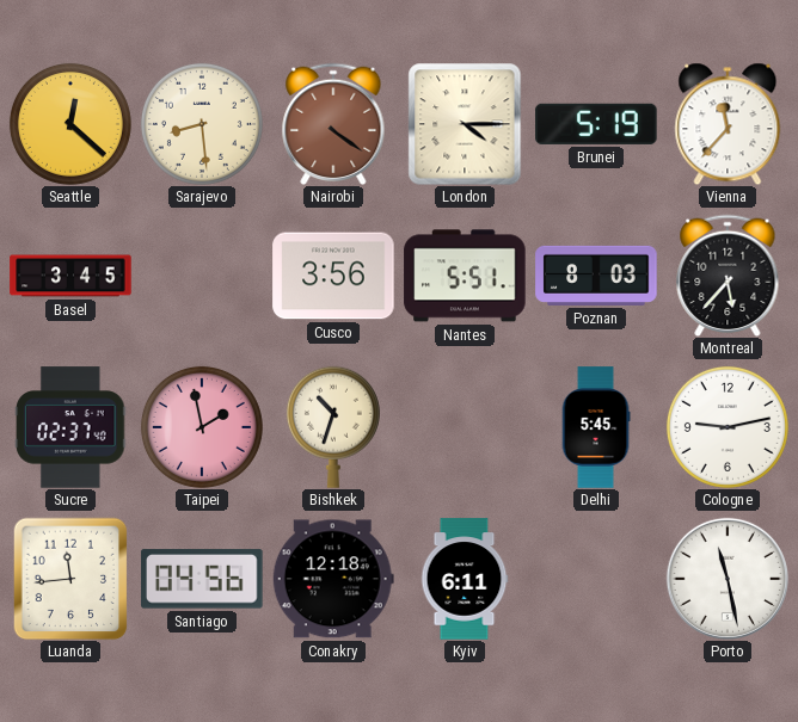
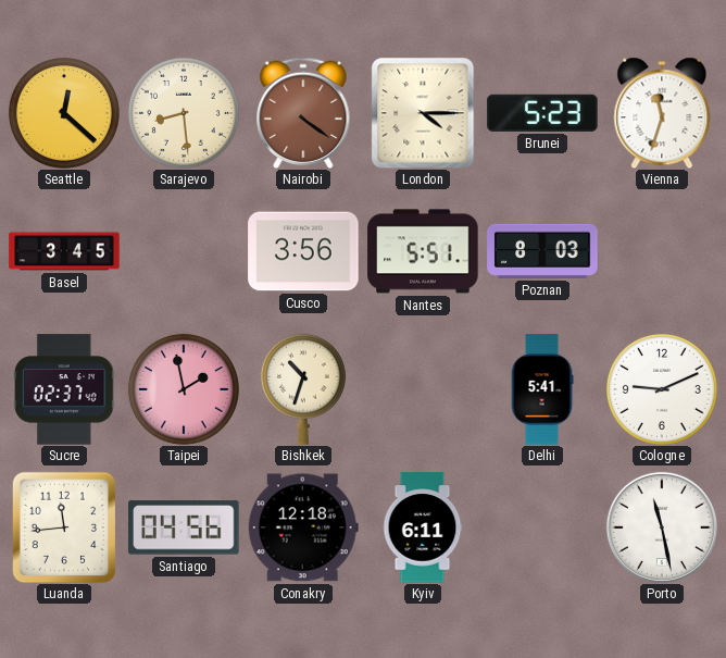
Brunei: 5:19 -> 5:23 (542, 113)
Vienna: 11:37 -> 11:33 (662, 113)
Montreal: 5:37 -> none (728, 274)
Delhi: 5:45 -> 5:41 (542, 389)
Cologne: 9:13 -> 9:11 (662, 389)
